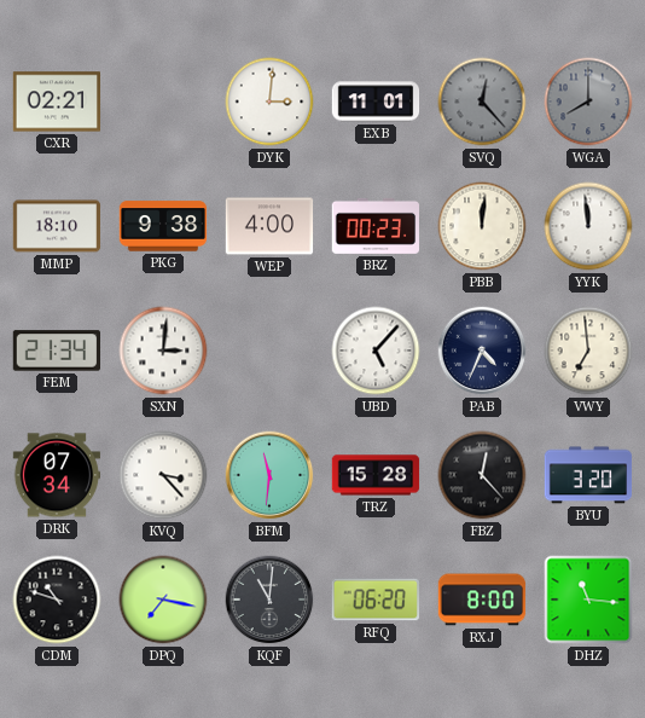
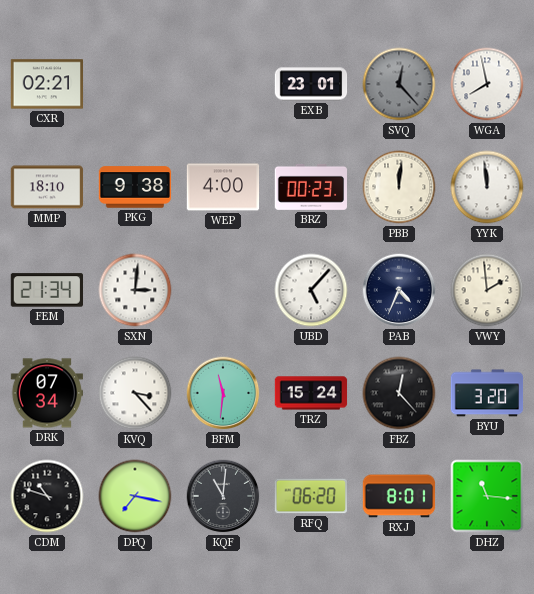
DYK: 3:01 -> none (269, 102)
EXB: 11:01 -> 23:01 (311, 84)
WGA: 8:00 -> 7:58 (487, 84)
WGA dial: grey -> white (487, 84)
VWY: 6:59 -> 1:59 (487, 290)
TRZ: 15:28 -> 15:24 (311, 393)
RXJ: 8:00 -> 8:01 (399, 496)
